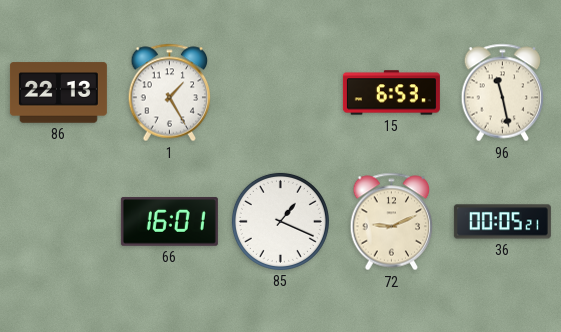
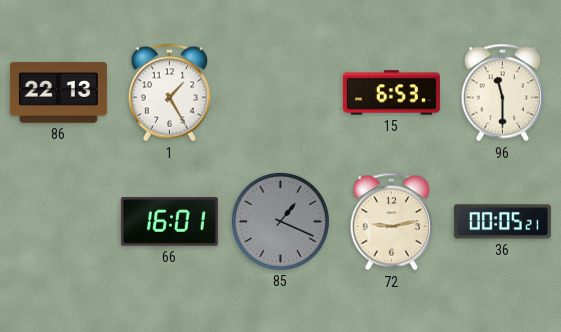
96: 11:28 -> 11:30 (503, 93)
85 dial: white -> grey (280, 221)
72: 9:11 -> 9:13 (392, 222)
